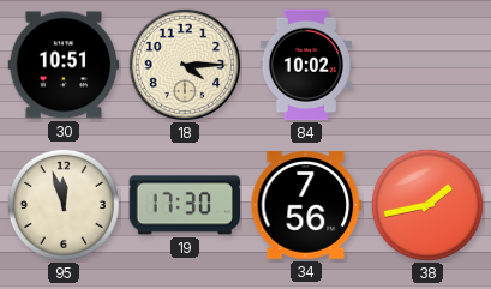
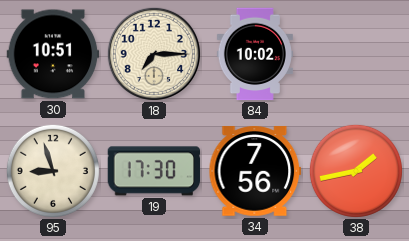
18: 4:15 -> 7:15 (154, 54)
95: 11:57 -> 8:57 (53, 171)
